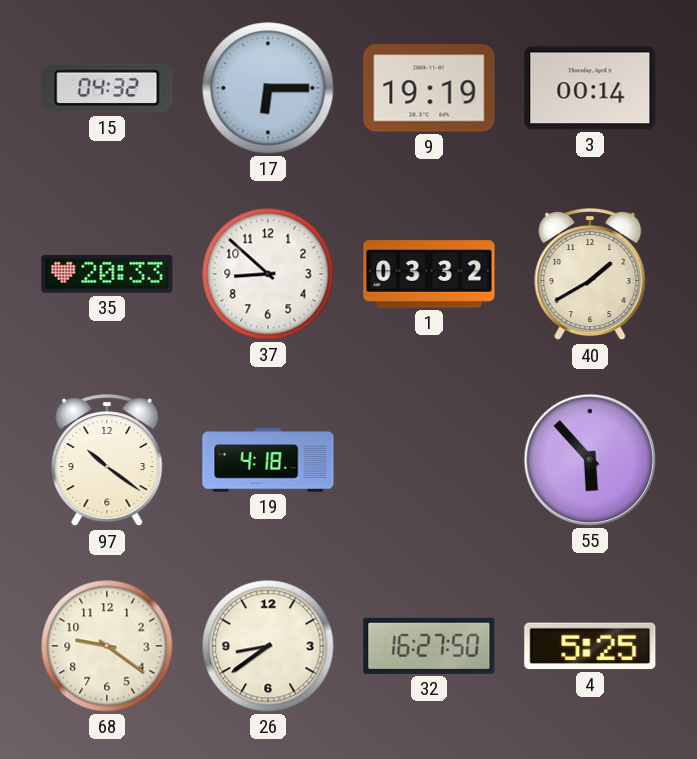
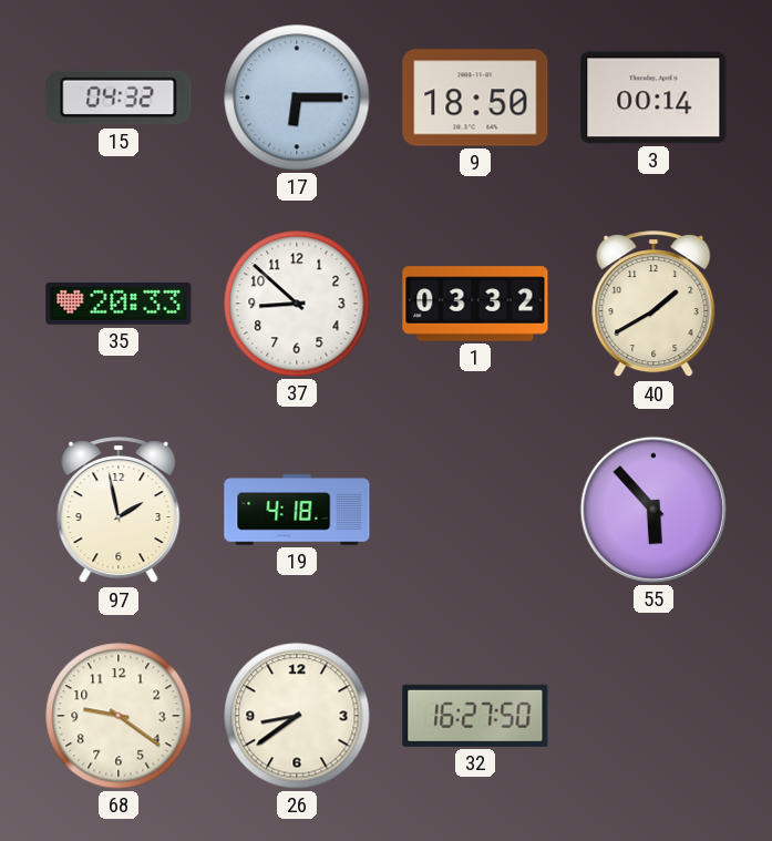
9: 19:19 -> 18:50 (475, 98)
97: 10:21 -> 1:58 (119, 511)
4: 5:25 -> none (590, 646)
